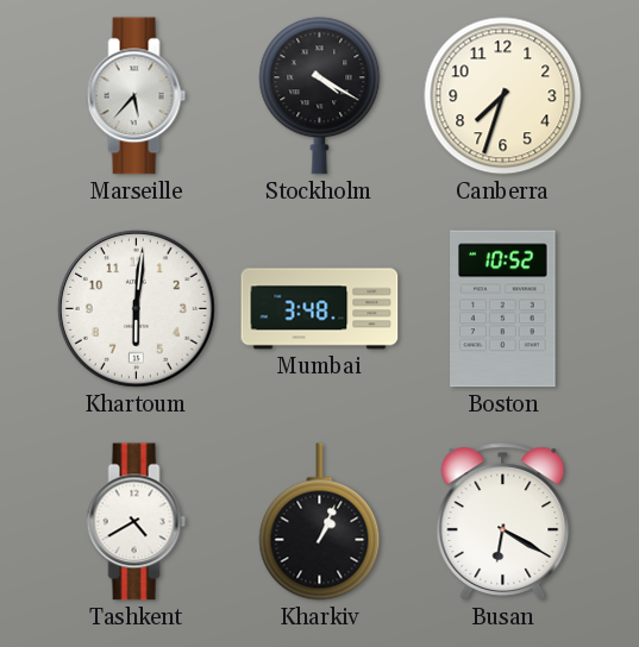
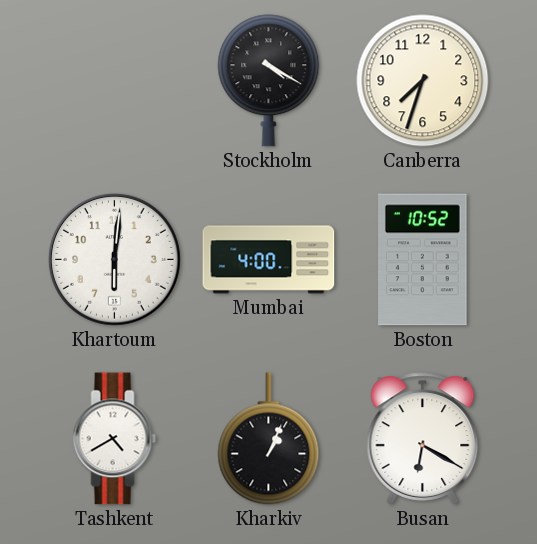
Marseille: 5:37 -> none (137, 96)
Mumbai: 3:48 -> 4:00 (269, 260)
